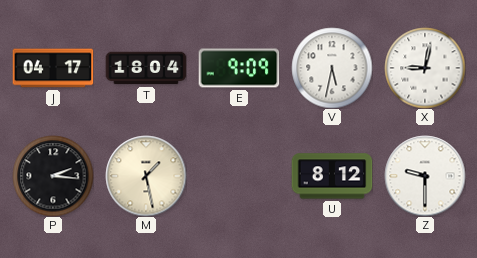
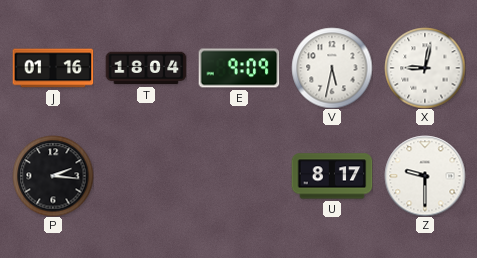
J: 04:17 -> 01:16 (53, 68)
M: 1:28 -> none (146, 176)
U: 8:12 -> 8:17 (332, 176)
